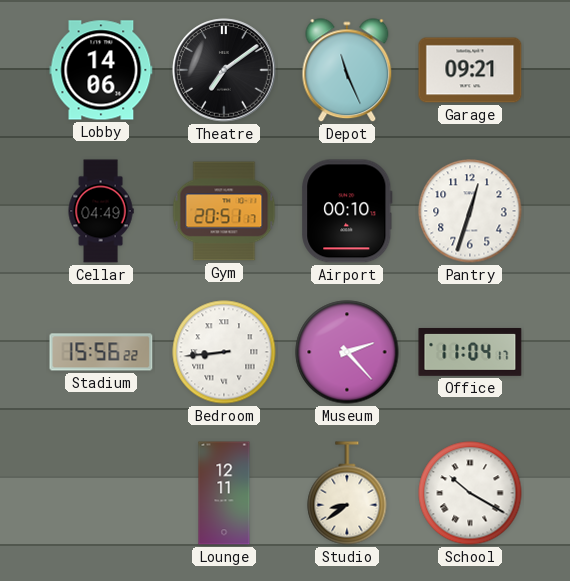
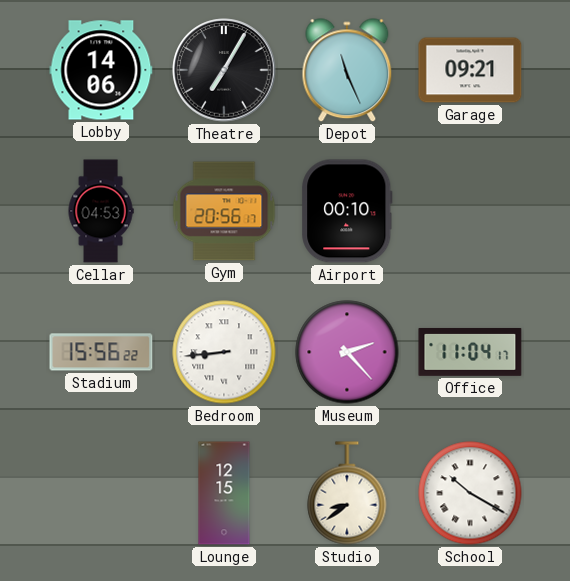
Theatre: 7:09 -> 7:05 (224, 70)
Cellar: 04:49 -> 04:53 (101, 211)
Gym: 20:51 -> 20:56 (224, 211)
Pantry: 12:33 -> none (470, 211)
Lounge: 12:11 -> 12:15 (224, 493)
